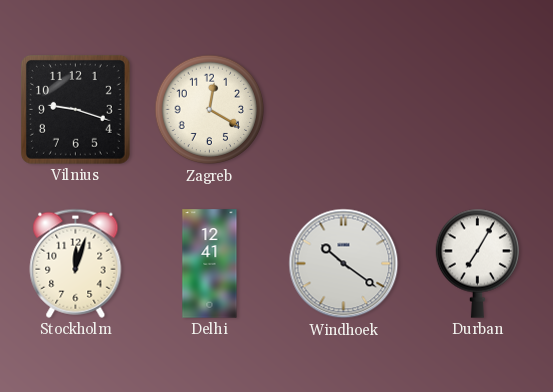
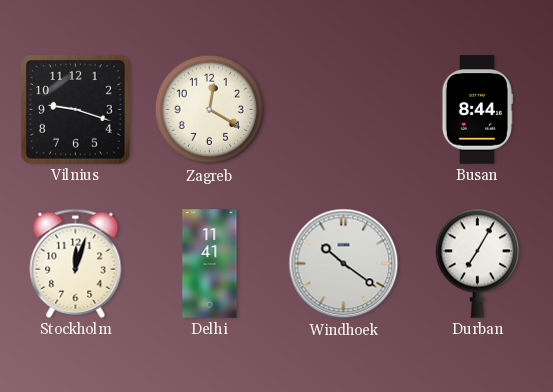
Busan: none -> 8:44 (477, 110)
Delhi: 12:41 -> 11:41 (210, 264)
